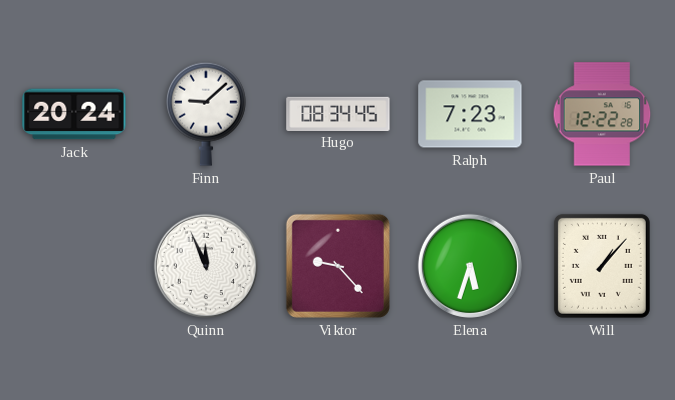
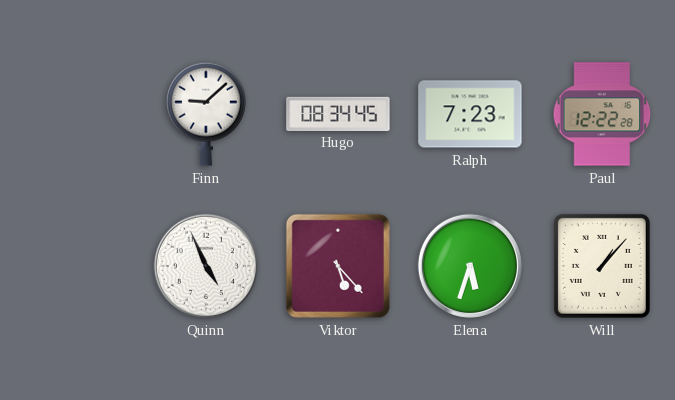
Jack: 20:24 -> none (74, 114)
Quinn: 11:56 -> 4:56 (206, 266)
Viktor: 9:23 -> 5:23 (338, 266)
